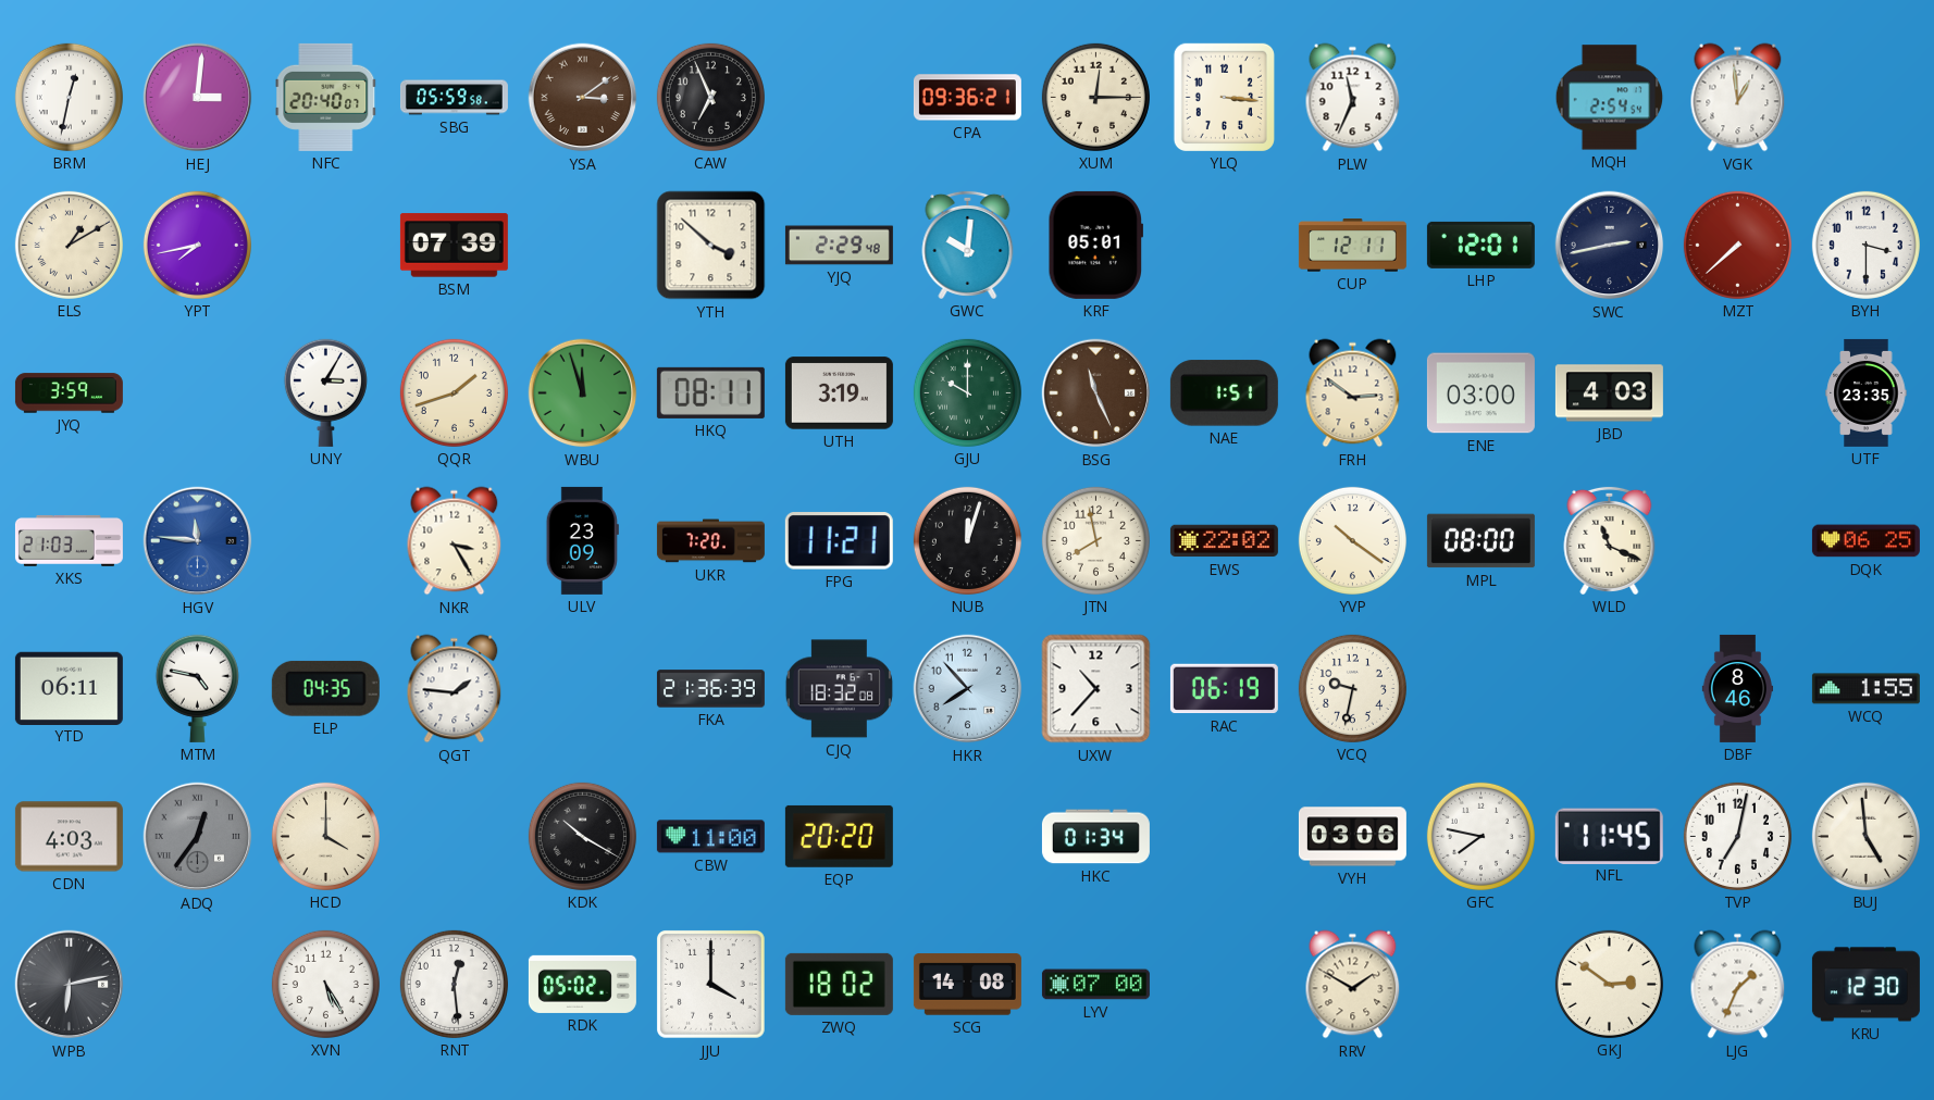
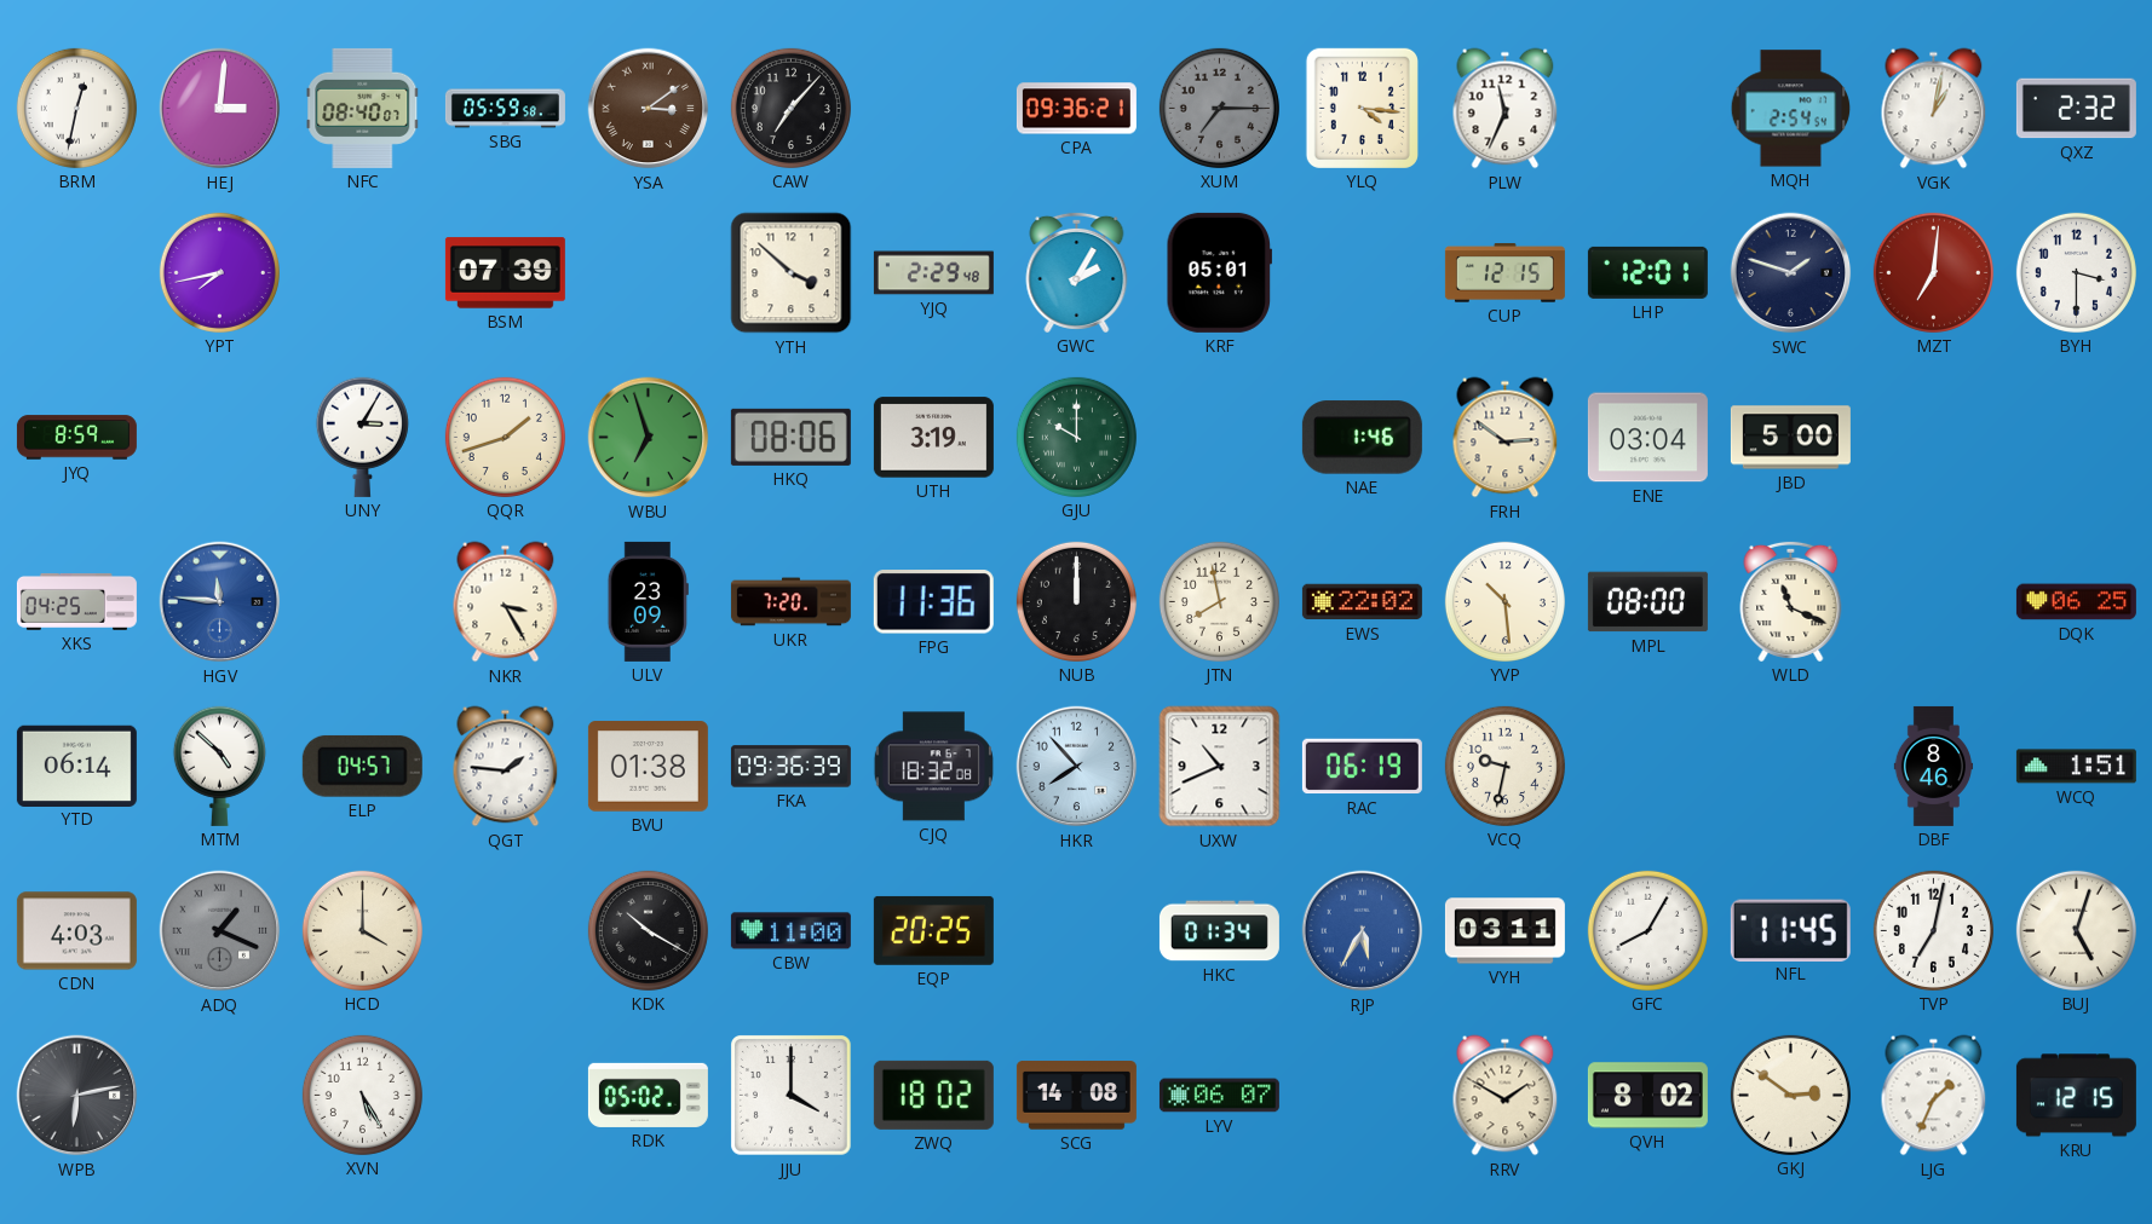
NFC: 20:40 -> 08:40 (363, 108)
CAW: 6:56 -> 7:07 (790, 108)
XUM: 12:15 -> 7:15 (1219, 108)
XUM dial: cream -> grey (1219, 108)
YLQ: 3:16 -> 4:16 (1362, 108)
VGK: 12:59 -> 1:02 (1934, 109)
QXZ: none -> 2:32 (2076, 109)
ELS: 1:10 -> none (69, 245)
GWC: 10:01 -> 2:05 (1077, 272)
CUP: 12:11 -> 12:15 (1504, 273)
SWC: 2:43 -> 1:48 (1791, 273)
MZT: 7:38 -> 7:01 (1933, 272)
JYQ: 3:59 -> 8:59 (76, 438)
WBU: 11:57 -> 6:57 (649, 438)
HKQ: 08:11 -> 08:06 (790, 437)
BSG: 11:26 -> none (1096, 393)
NAE: 1:51 -> 1:46 (1362, 438)
ENE: 03:00 -> 03:04 (1647, 438)
JBD: 4:03 -> 5:00 (1790, 438)
UTF: 23:35 -> none (1867, 392)
XKS: 21:03 -> 04:25 (76, 601)
FPG: 11:21 -> 11:36 (933, 602)
NUB: 12:03 -> 12:00 (1076, 601)
YVP: 10:21 -> 10:29 (1504, 601)
YTD: 06:11 -> 06:14 (76, 766)
MTM: 4:47 -> 4:52 (219, 766)
ELP: 04:35 -> 04:57 (362, 766)
BVU: none -> 01:38 (648, 767)
FKA: 21:36 -> 09:36 (790, 767)
UXW: 10:37 -> 10:41 (1220, 767)
WCQ: 1:55 -> 1:51 (2076, 767)
ADQ: 12:36 -> 1:19 (220, 931)
EQP: 20:20 -> 20:25 (933, 930)
RJP: none -> 5:35 (1363, 931)
VYH: 03:06 -> 03:11 (1504, 931)
GFC: 7:47 -> 8:05 (1647, 930)
BUJ: 4:59 -> 5:03 (2076, 930)
RNT: 12:29 -> none (454, 984)
LYV: 07:00 -> 06:07 (1219, 1096)
QVH: none -> 8:02 (1647, 1096)
KRU: 12:30 -> 12:15 (2076, 1096)
